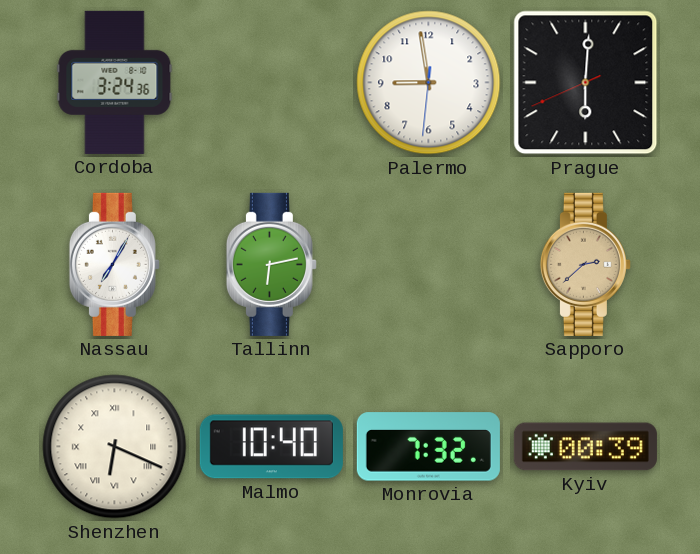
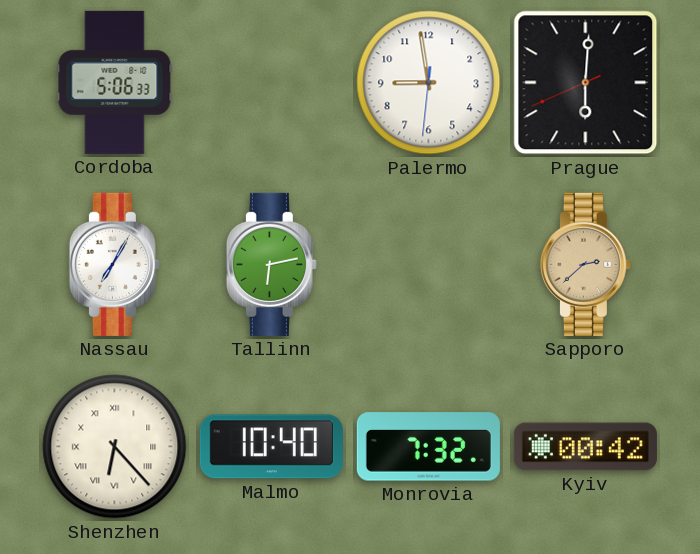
Cordoba: 3:24 -> 5:06 (115, 82)
Shenzhen: 6:19 -> 6:23 (115, 447)
Kyiv: 00:39 -> 00:42 (585, 447)
